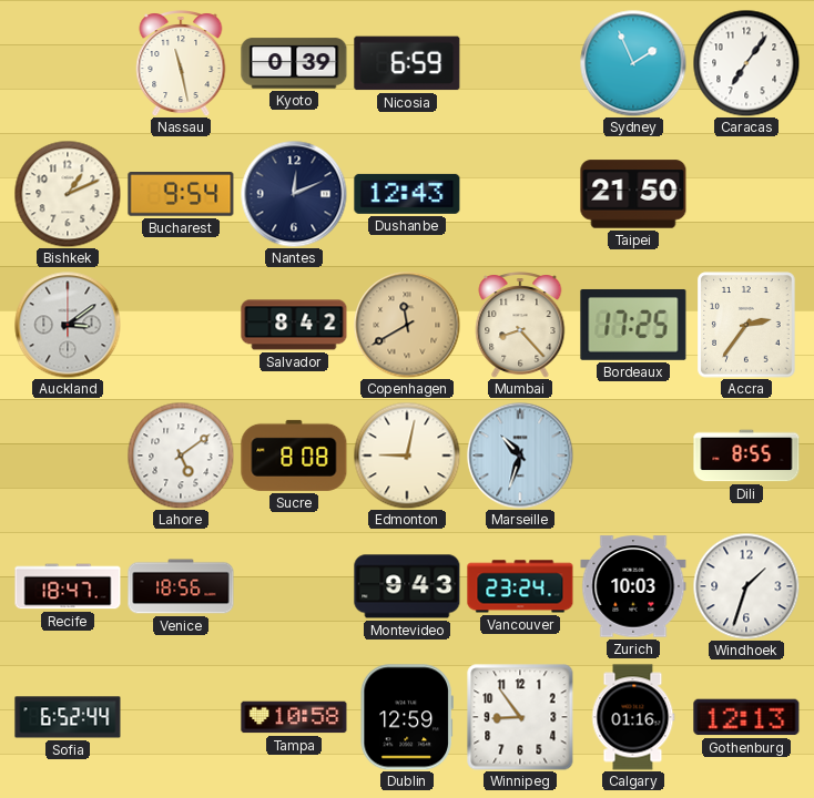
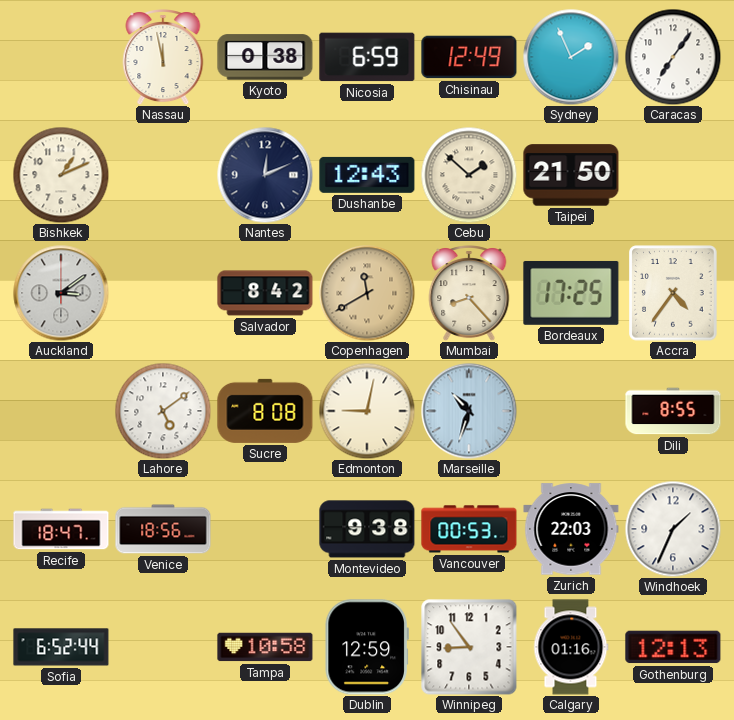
Nassau: 11:28 -> 11:58 (163, 58)
Kyoto: 0:39 -> 0:38 (265, 57)
Chisinau: none -> 12:49 (469, 57)
Bucharest: 9:54 -> none (181, 194)
Cebu: none -> 1:52 (469, 175)
Accra: 2:36 -> 4:36 (673, 293)
Montevideo: 9:43 -> 9:38 (367, 529)
Vancouver: 23:24 -> 00:53 (469, 529)
Zurich: 10:03 -> 22:03 (571, 529)
Windhoek: 1:33 -> 1:34 (673, 529)
